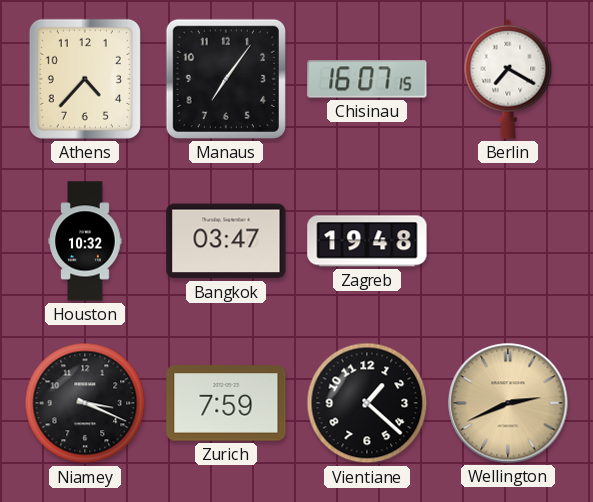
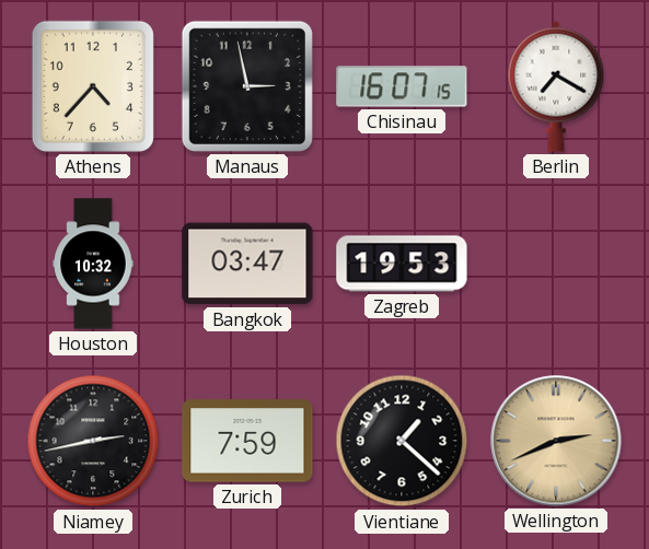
Manaus: 7:06 -> 2:58 (247, 86)
Zagreb: 19:48 -> 19:53 (402, 264)
Niamey: 3:19 -> 2:43 (93, 441)
